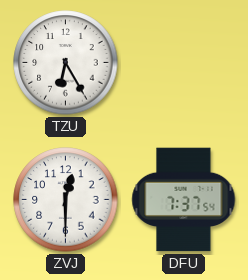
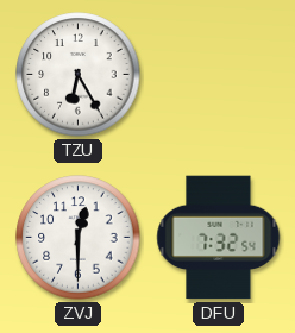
DFU: 7:37 -> 7:32 (219, 238)
